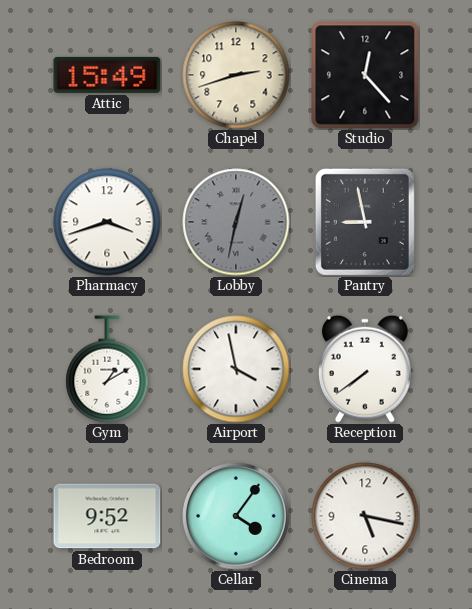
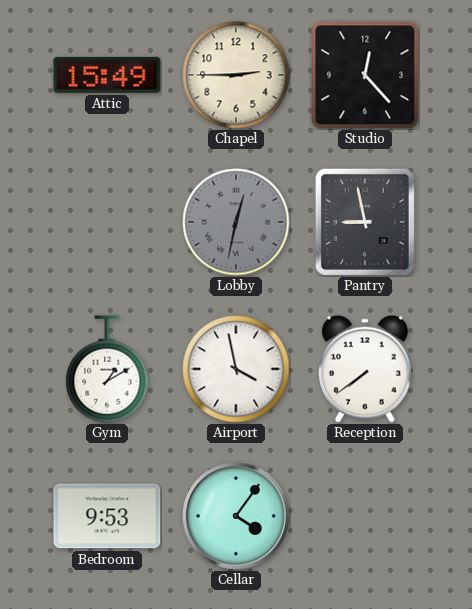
Chapel: 2:42 -> 2:45 (236, 75)
Pharmacy: 3:42 -> none (107, 222)
Bedroom: 9:52 -> 9:53 (107, 516)
Cinema: 5:17 -> none (365, 516)
